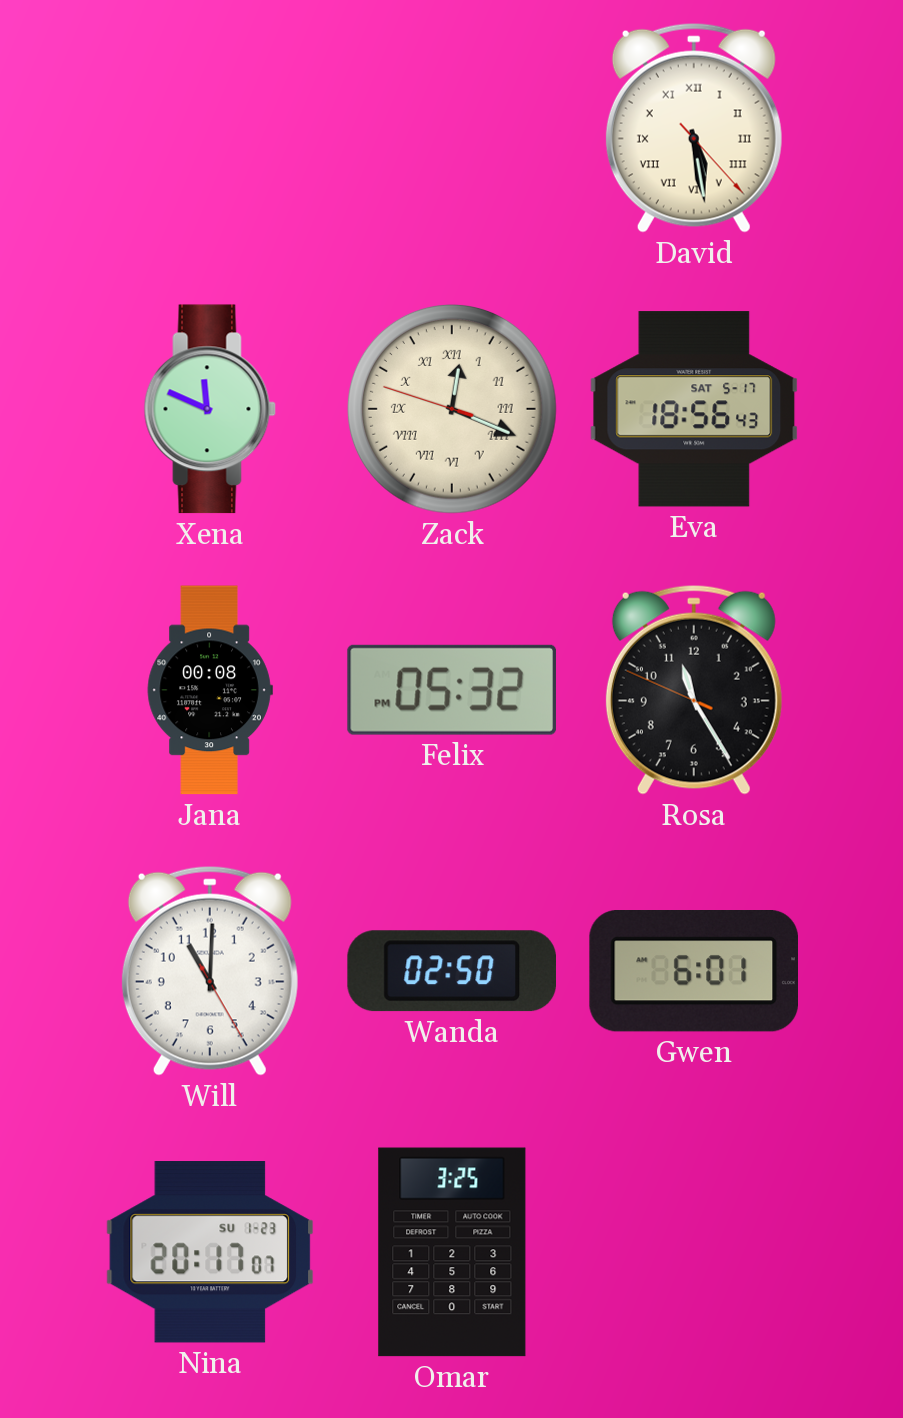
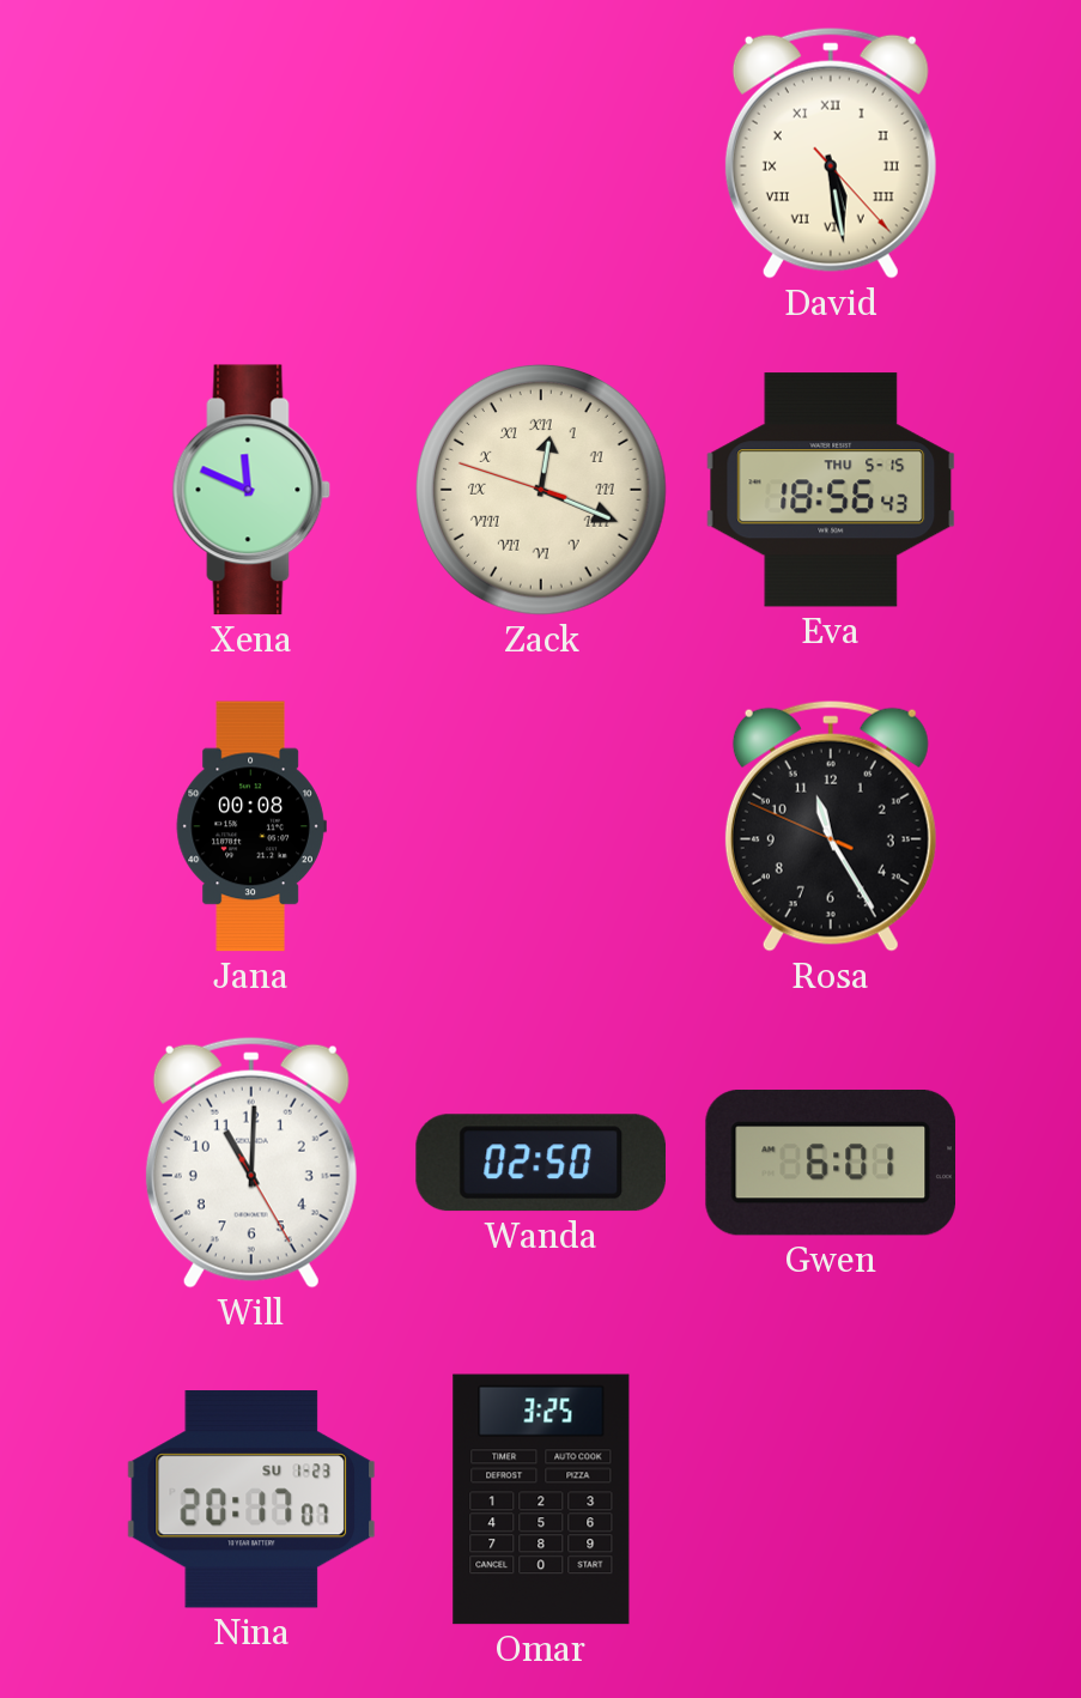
Eva date: SAT 5-17 -> THU 5-15 (831, 490)
Felix: 05:32 -> none (452, 690)
